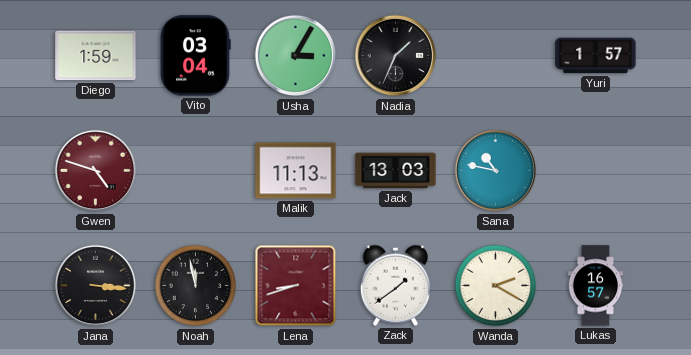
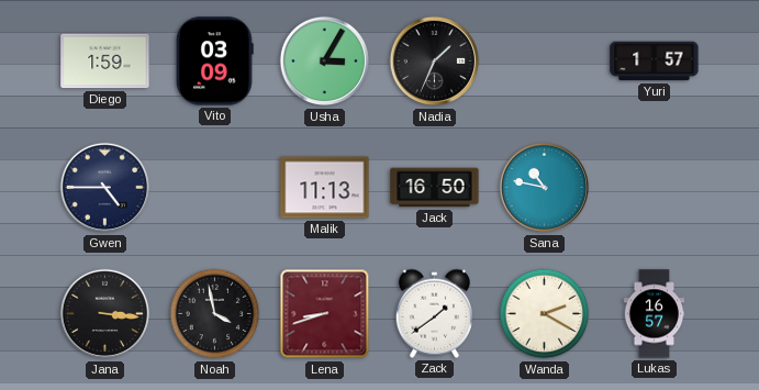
Vito: 03:04 -> 03:09 (215, 62)
Gwen: 4:48 -> 4:45 (105, 188)
Gwen dial: burgundy -> navy (105, 188)
Jack: 13:03 -> 16:50 (435, 188)
Noah: 11:58 -> 3:58 (215, 314)
